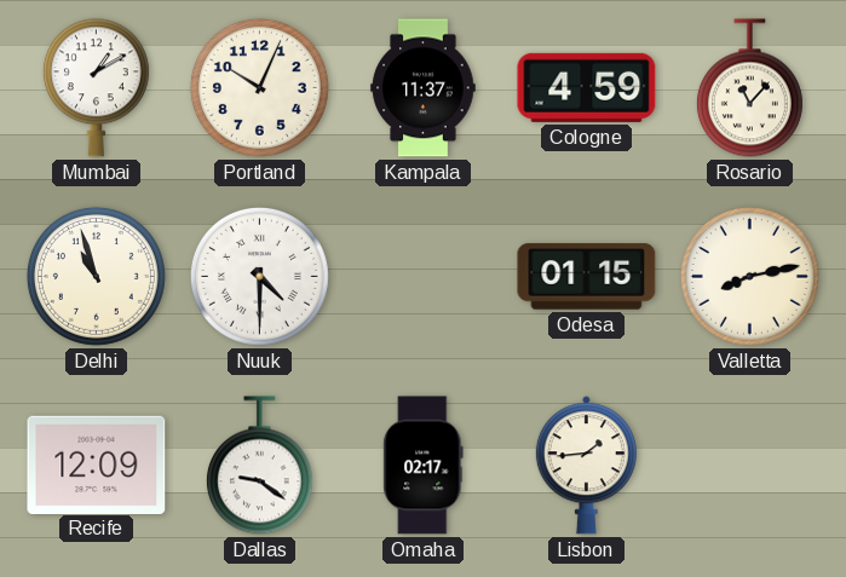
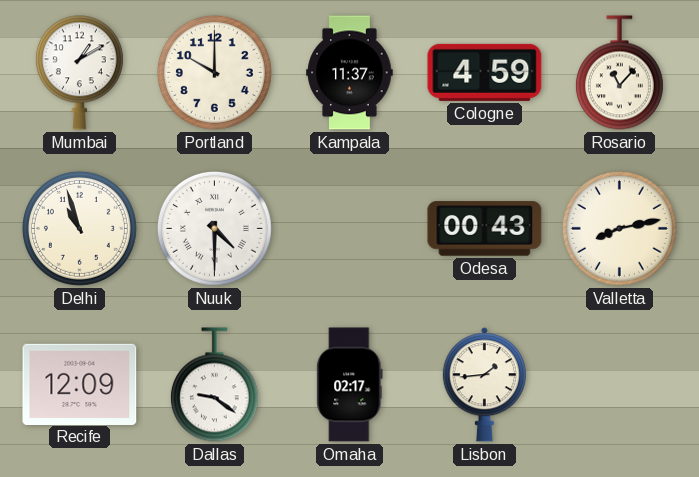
Portland: 10:04 -> 10:00 (214, 72)
Odesa: 01:15 -> 00:43 (485, 229)
